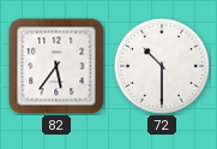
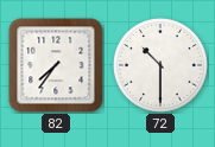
82: 5:36 -> 7:36 (56, 65)
